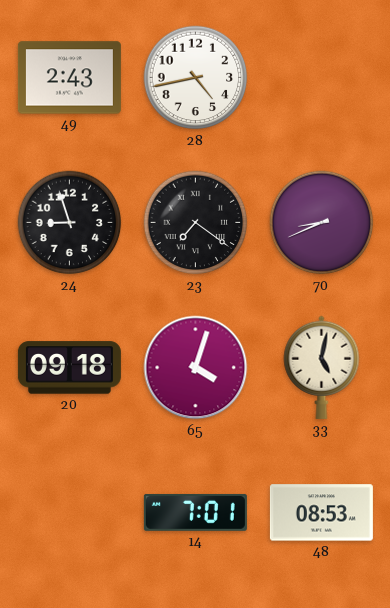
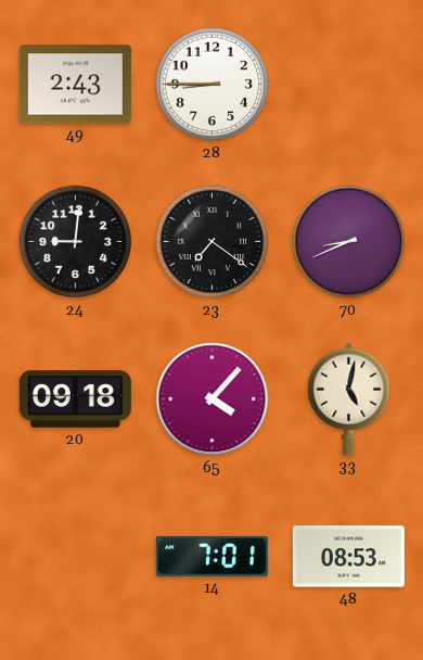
28: 4:43 -> 8:45 (213, 85)
24: 8:57 -> 9:01 (76, 242)
65: 4:03 -> 4:07 (213, 399)
